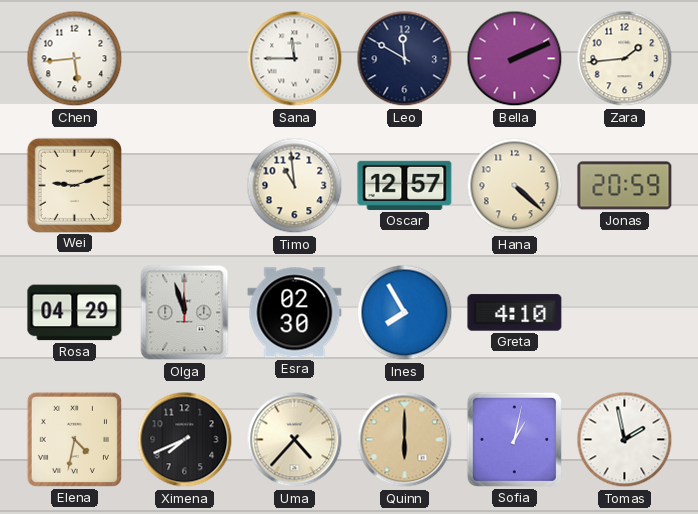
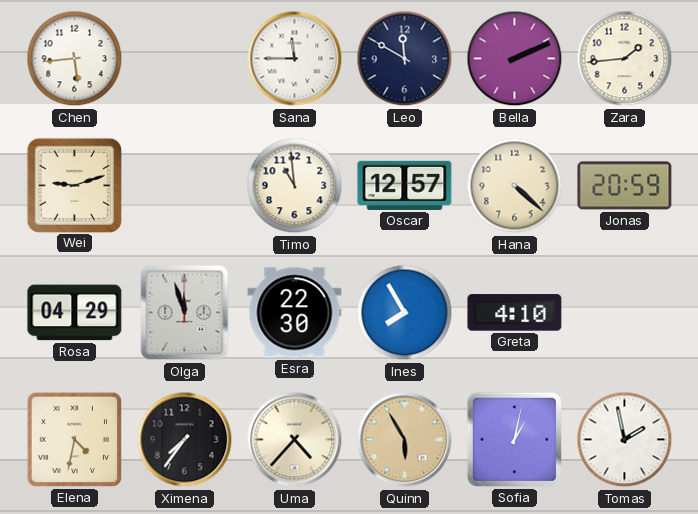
Esra: 02:30 -> 22:30 (295, 313)
Ximena: 7:41 -> 7:36 (185, 440)
Quinn: 6:00 -> 5:55 (405, 440)
